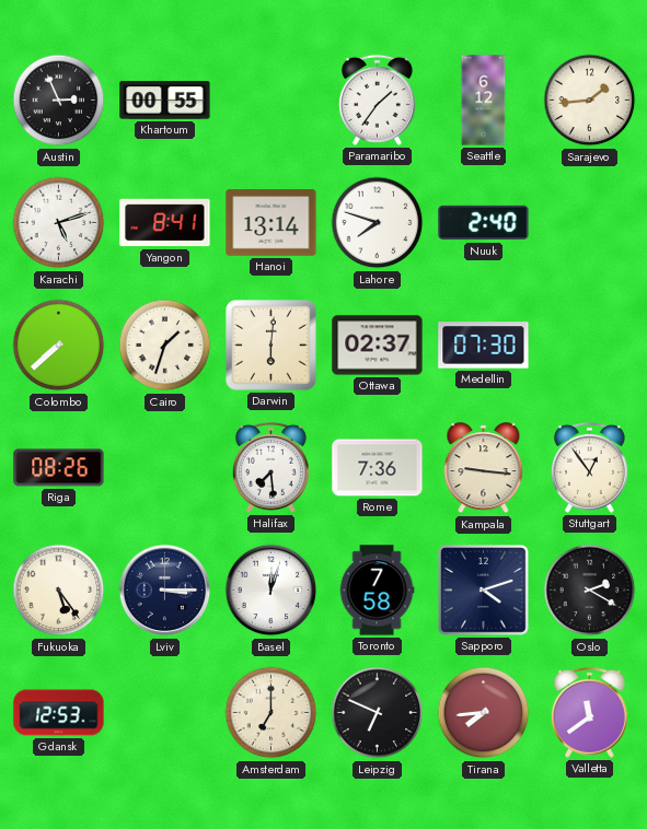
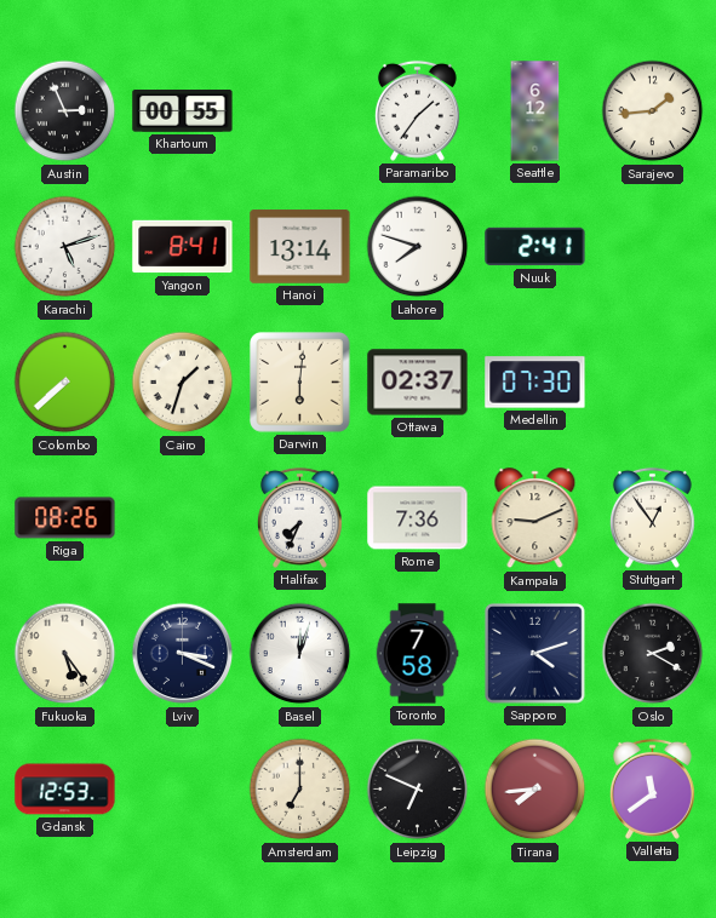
Nuuk: 2:40 -> 2:41 (535, 247)
Halifax: 7:29 -> 7:34 (299, 517)
Kampala: 9:16 -> 9:11 (535, 518)
Lviv: 3:15 -> 3:19 (183, 654)
